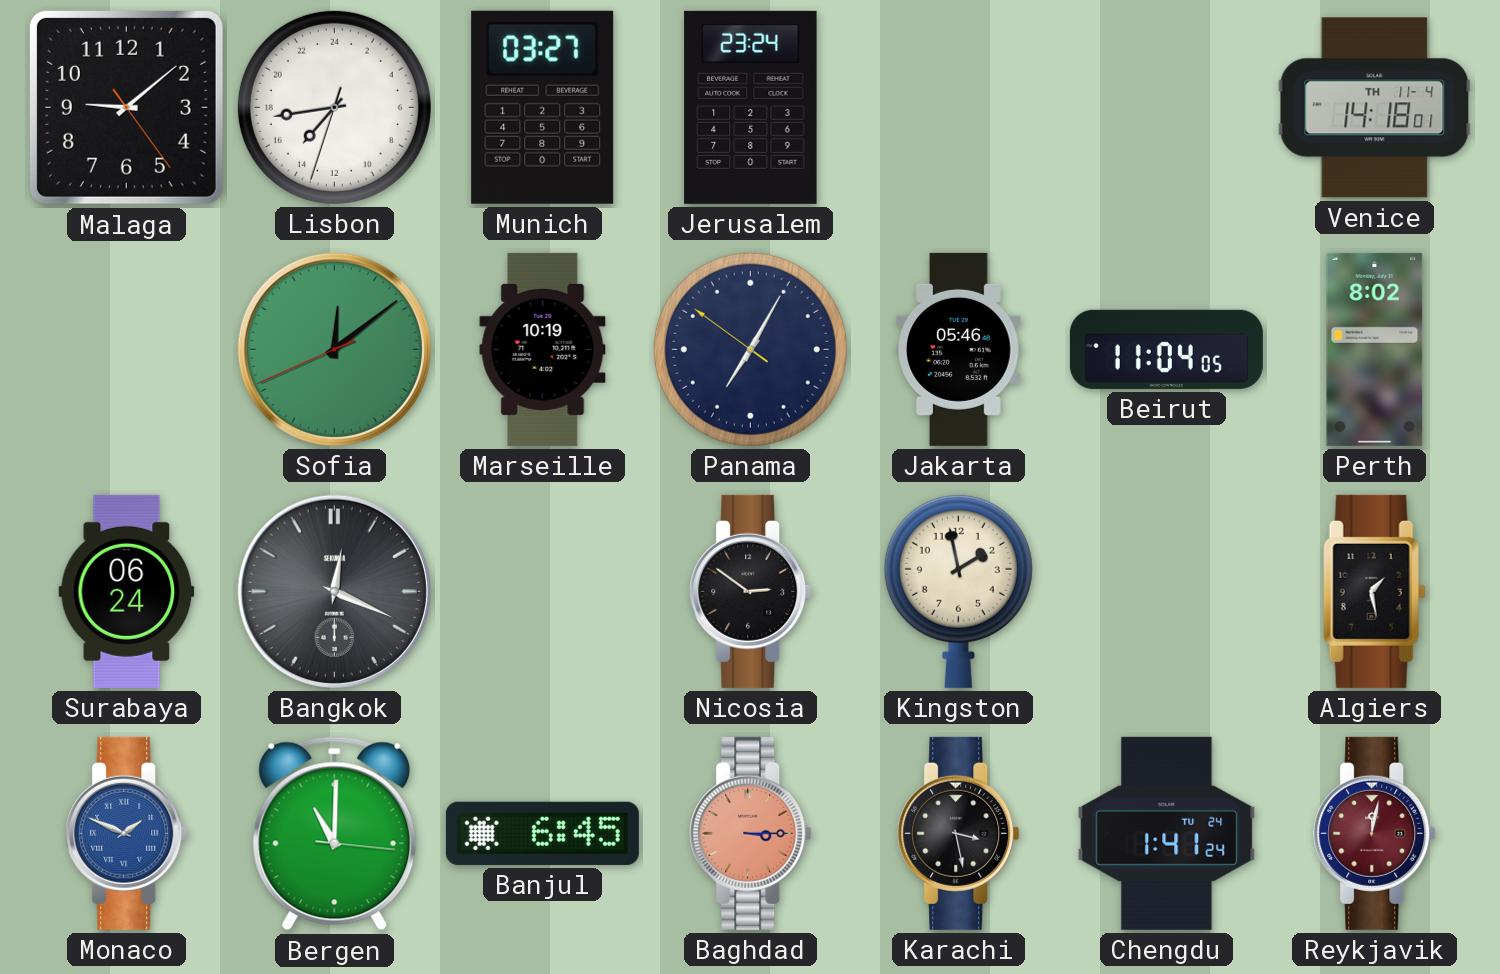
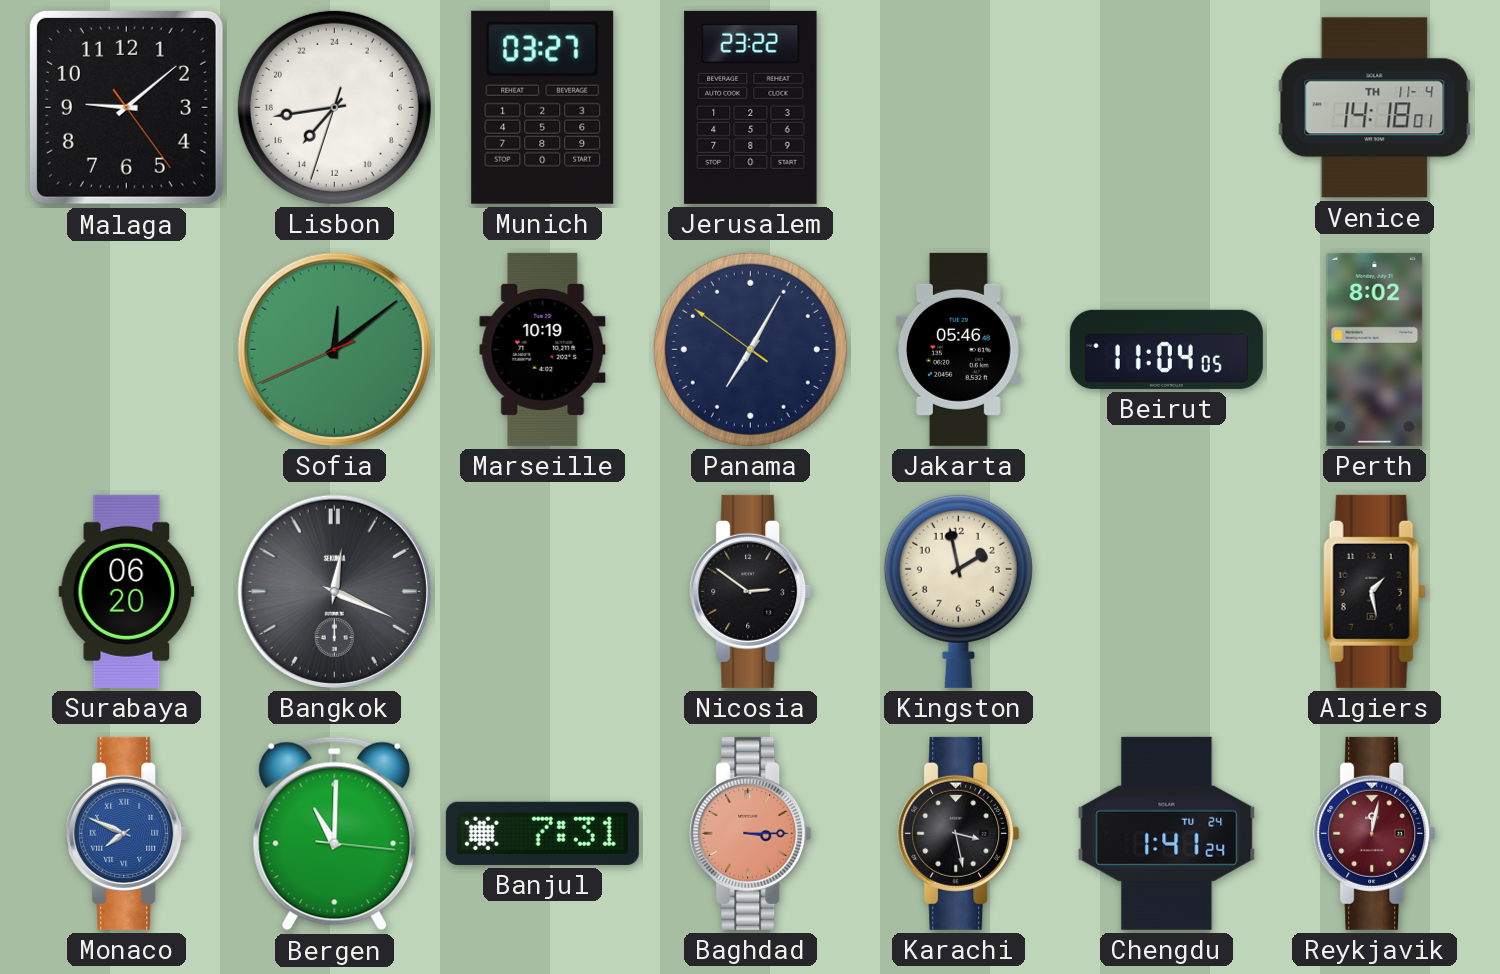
Jerusalem: 23:24 -> 23:22 (751, 107)
Surabaya: 06:24 -> 06:20 (127, 591)
Monaco: 1:49 -> 7:49 (127, 833)
Banjul: 6:45 -> 7:31 (542, 833)
